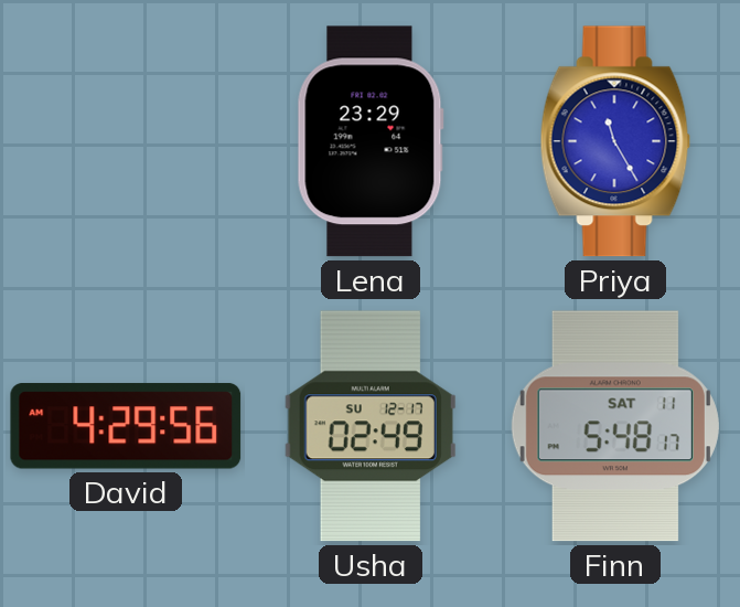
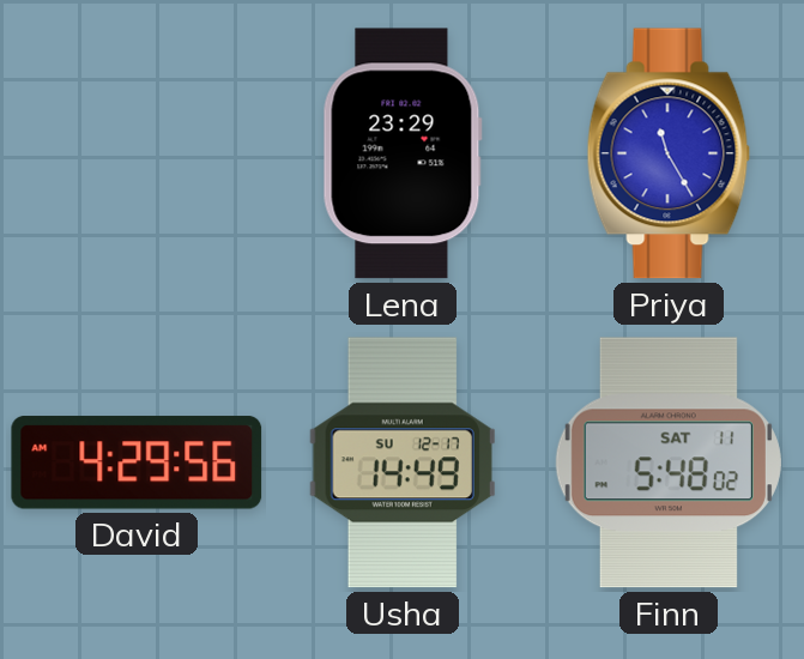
Usha: 02:49 -> 14:49 (403, 462)
Finn: 5:48:17 -> 5:48:02 (669, 462)
